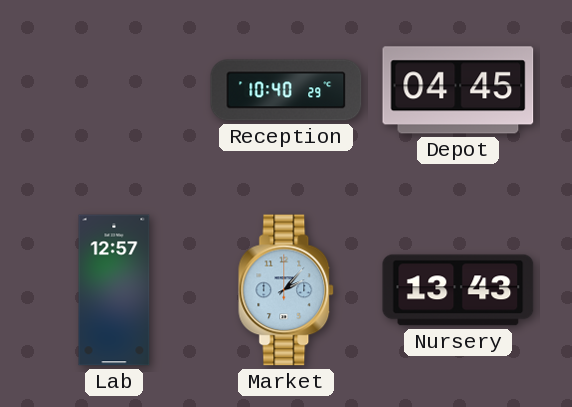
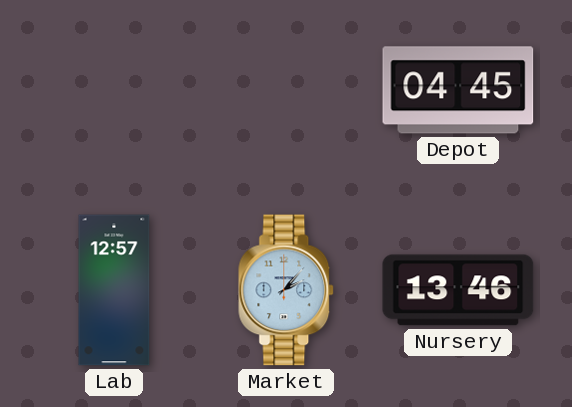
Reception: 10:40 -> none (286, 90)
Nursery: 13:43 -> 13:46 (458, 290)
